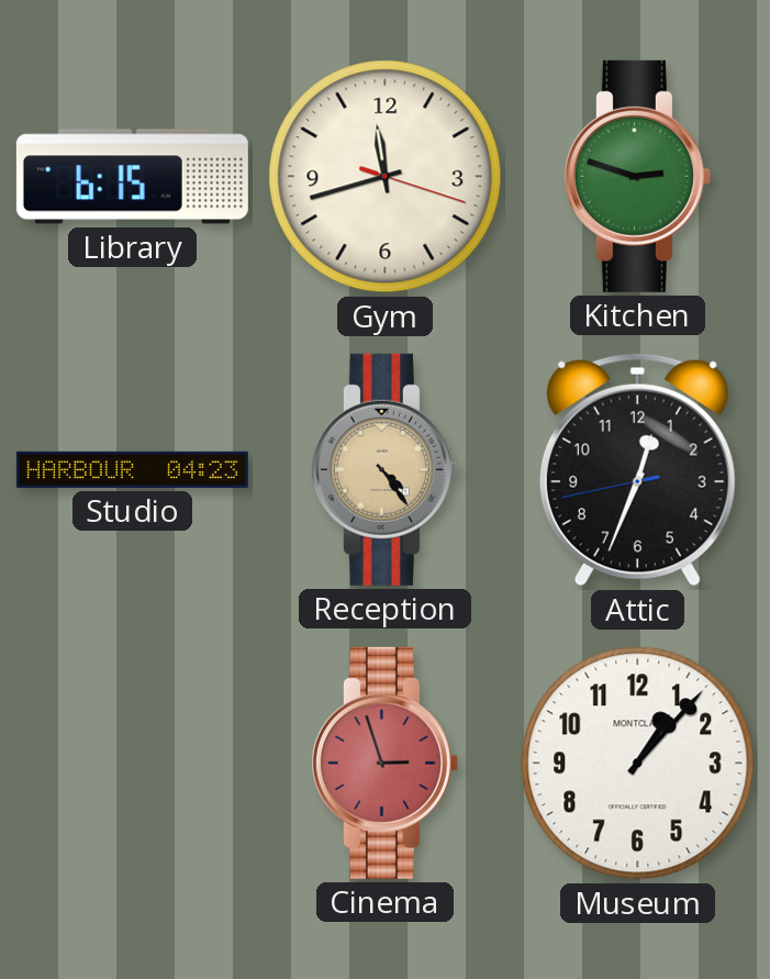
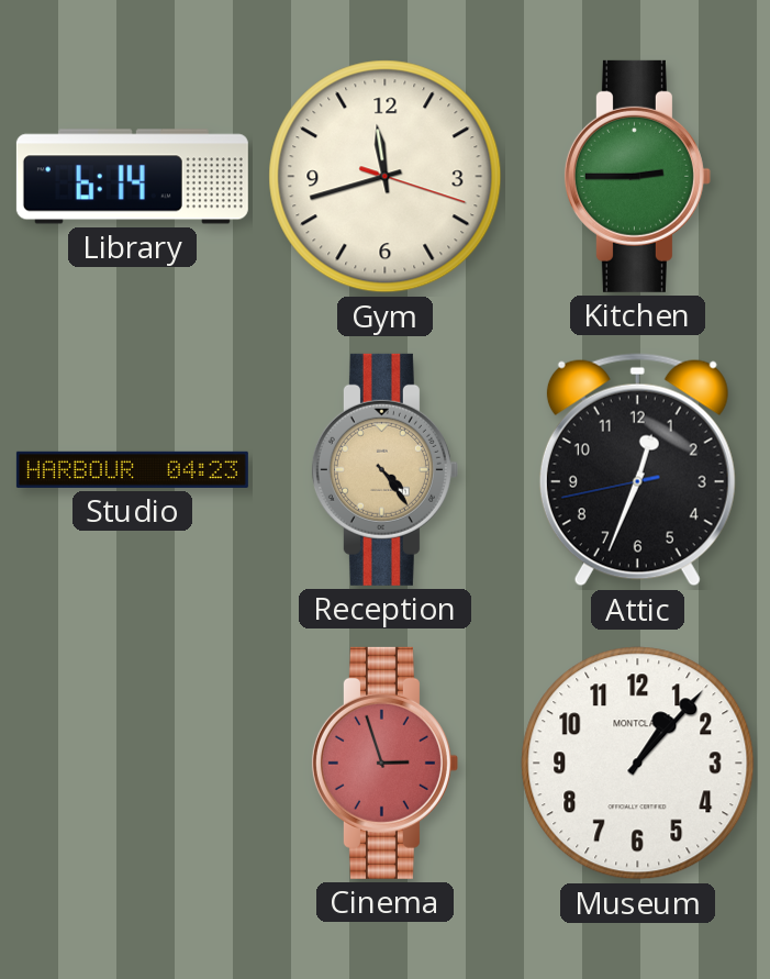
Library: 6:15 -> 6:14 (132, 177)
Kitchen: 2:48 -> 2:45 (637, 176)
